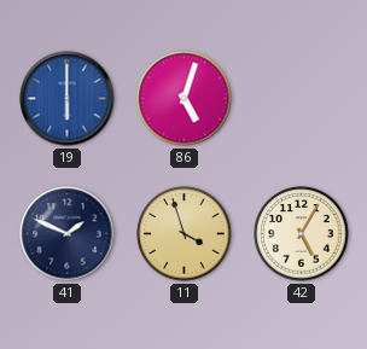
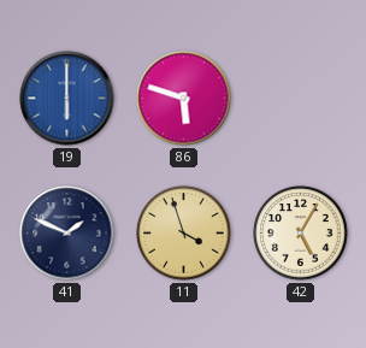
86: 5:03 -> 5:48 (184, 99)
